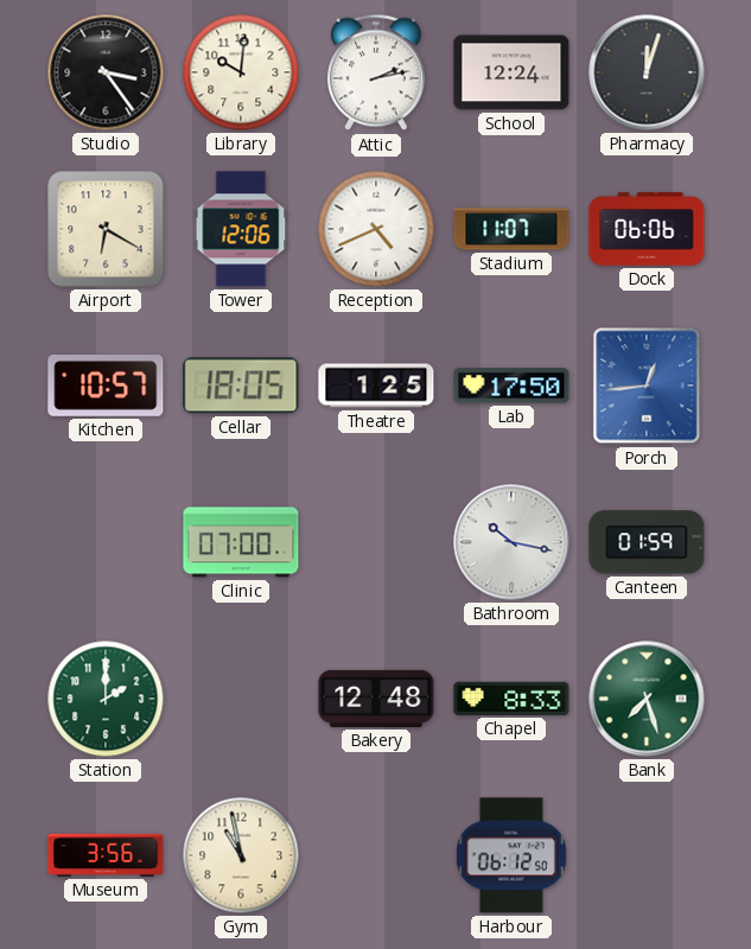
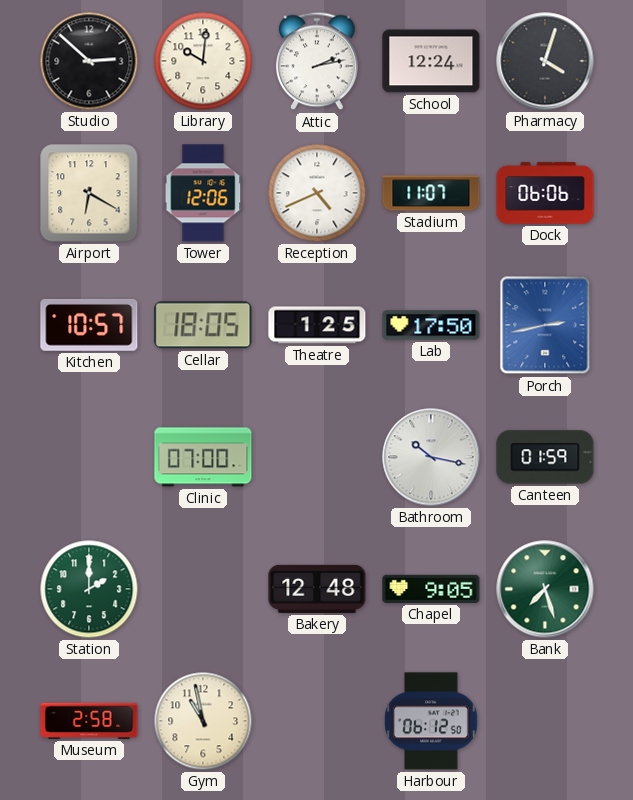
Studio: 3:24 -> 2:52 (89, 61)
Pharmacy: 12:03 -> 4:03 (545, 61)
Porch: 12:44 -> 2:43 (545, 325)
Chapel: 8:33 -> 9:05 (431, 589)
Museum: 3:56 -> 2:58 (89, 721)
